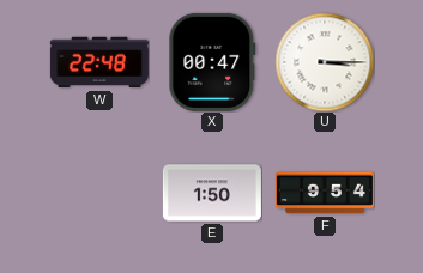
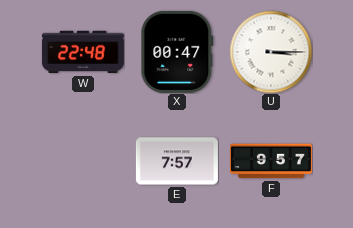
E: 1:50 -> 7:57 (177, 161)
F: 9:54 -> 9:57 (271, 161)
